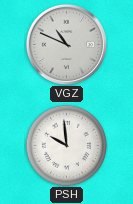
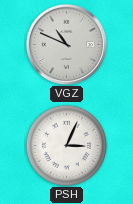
PSH: 9:59 -> 3:04 (66, 145)
